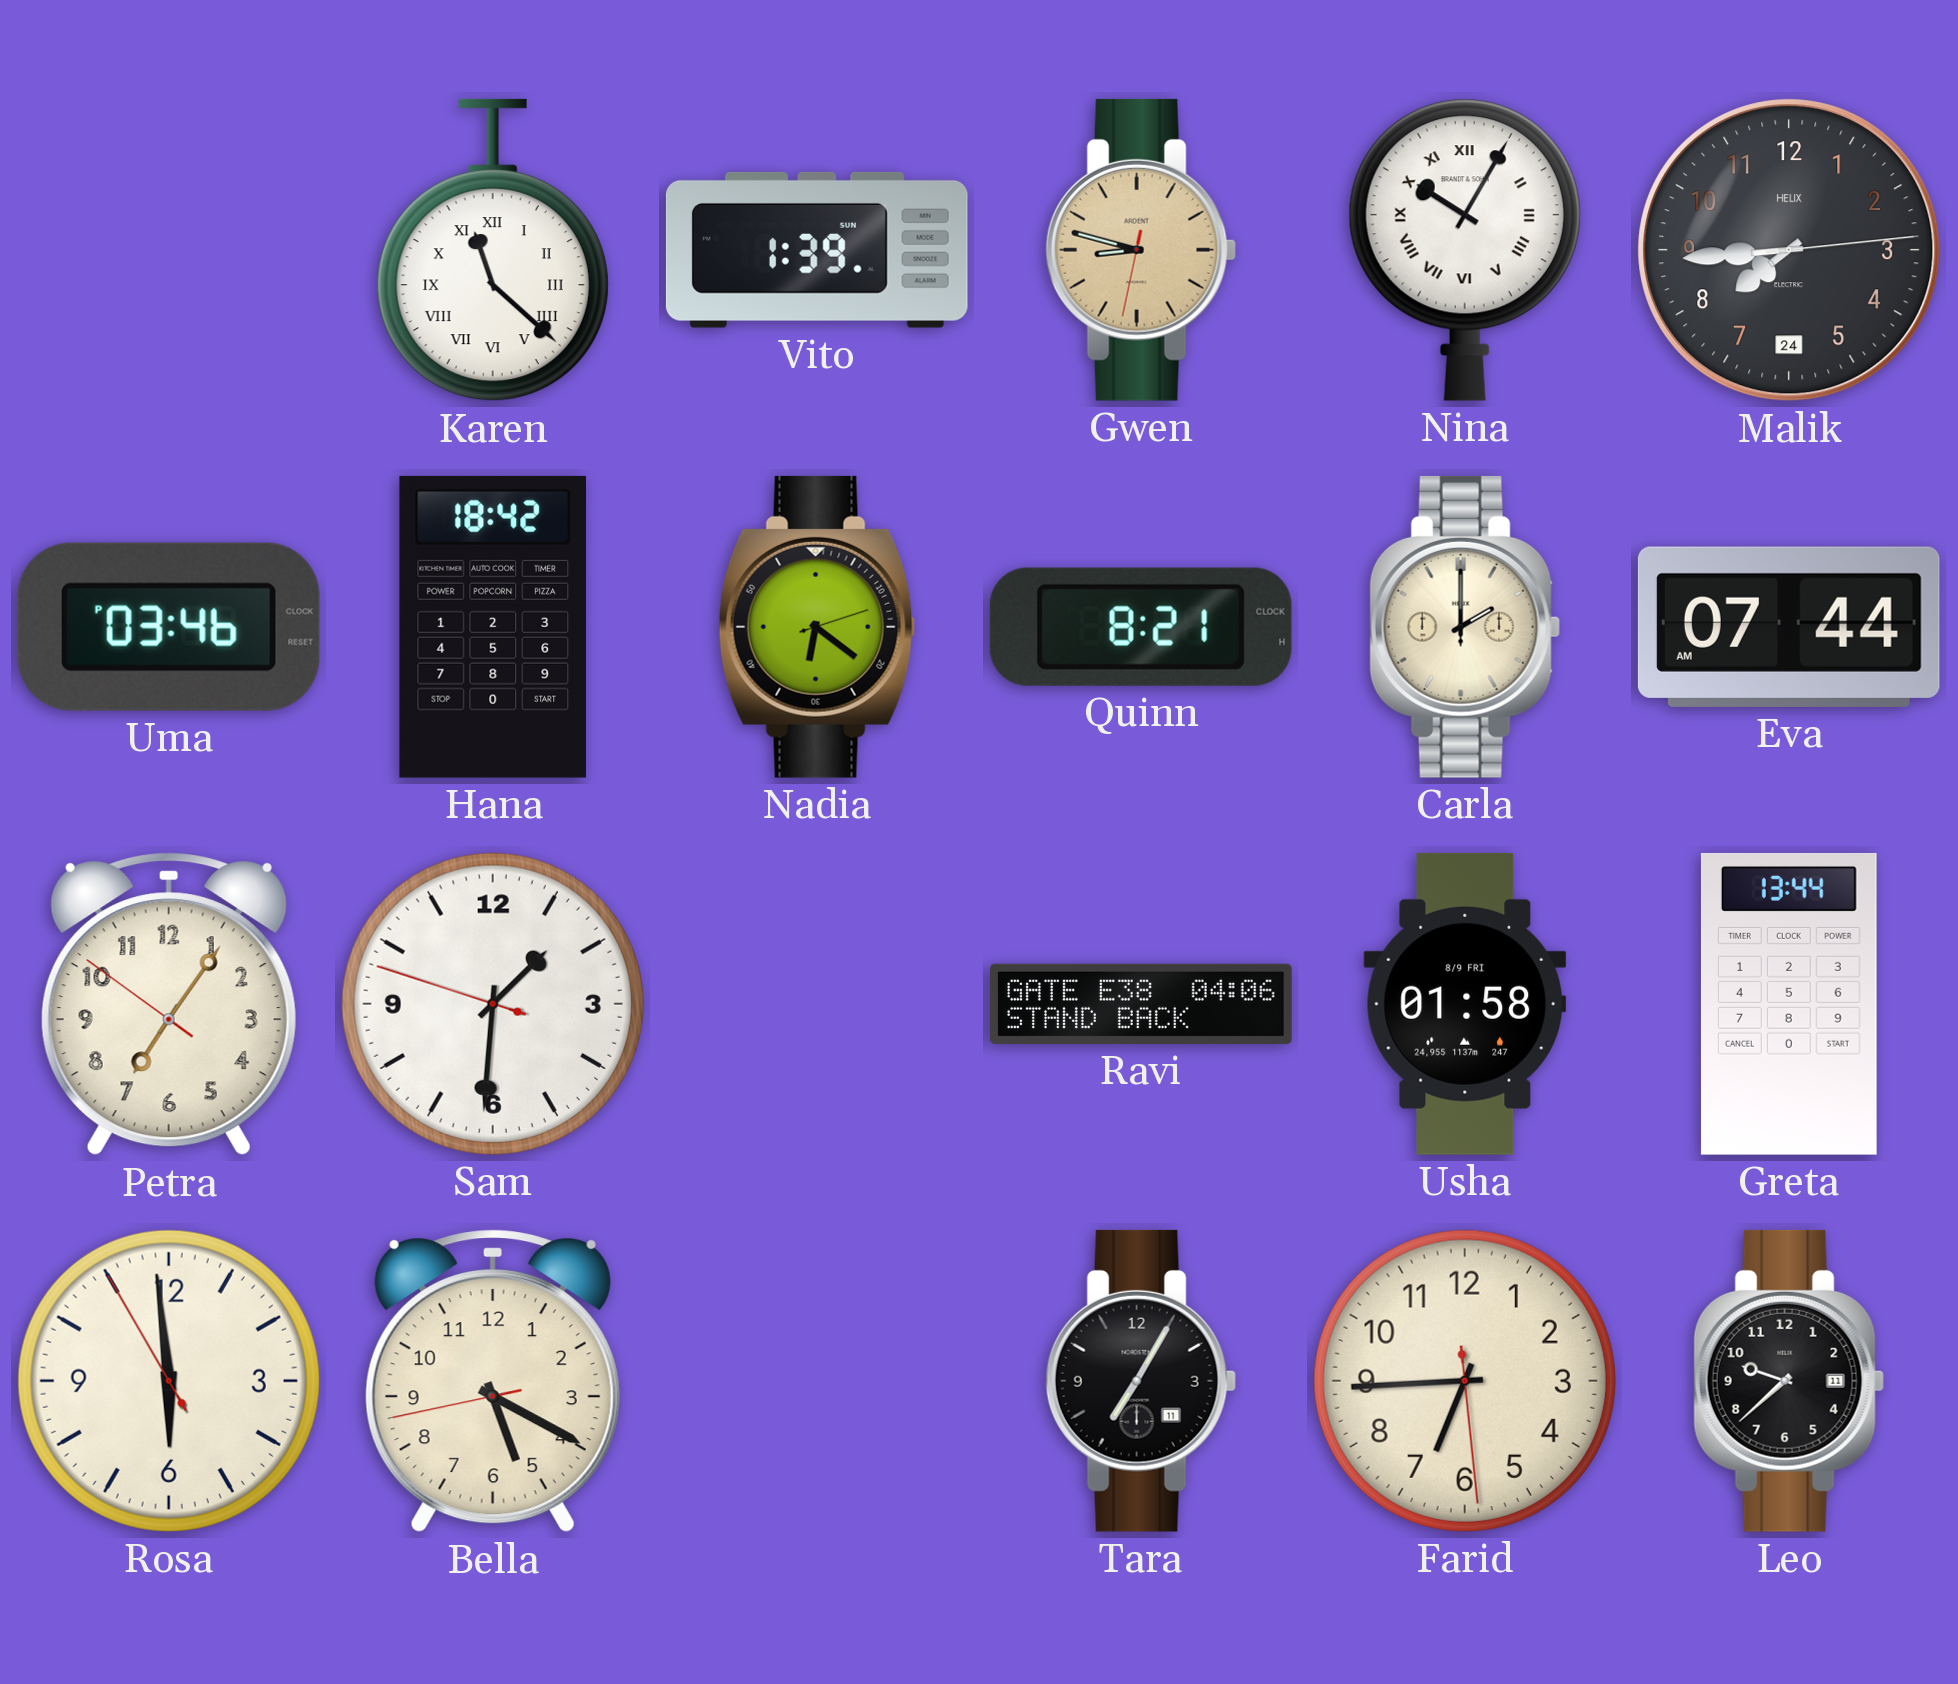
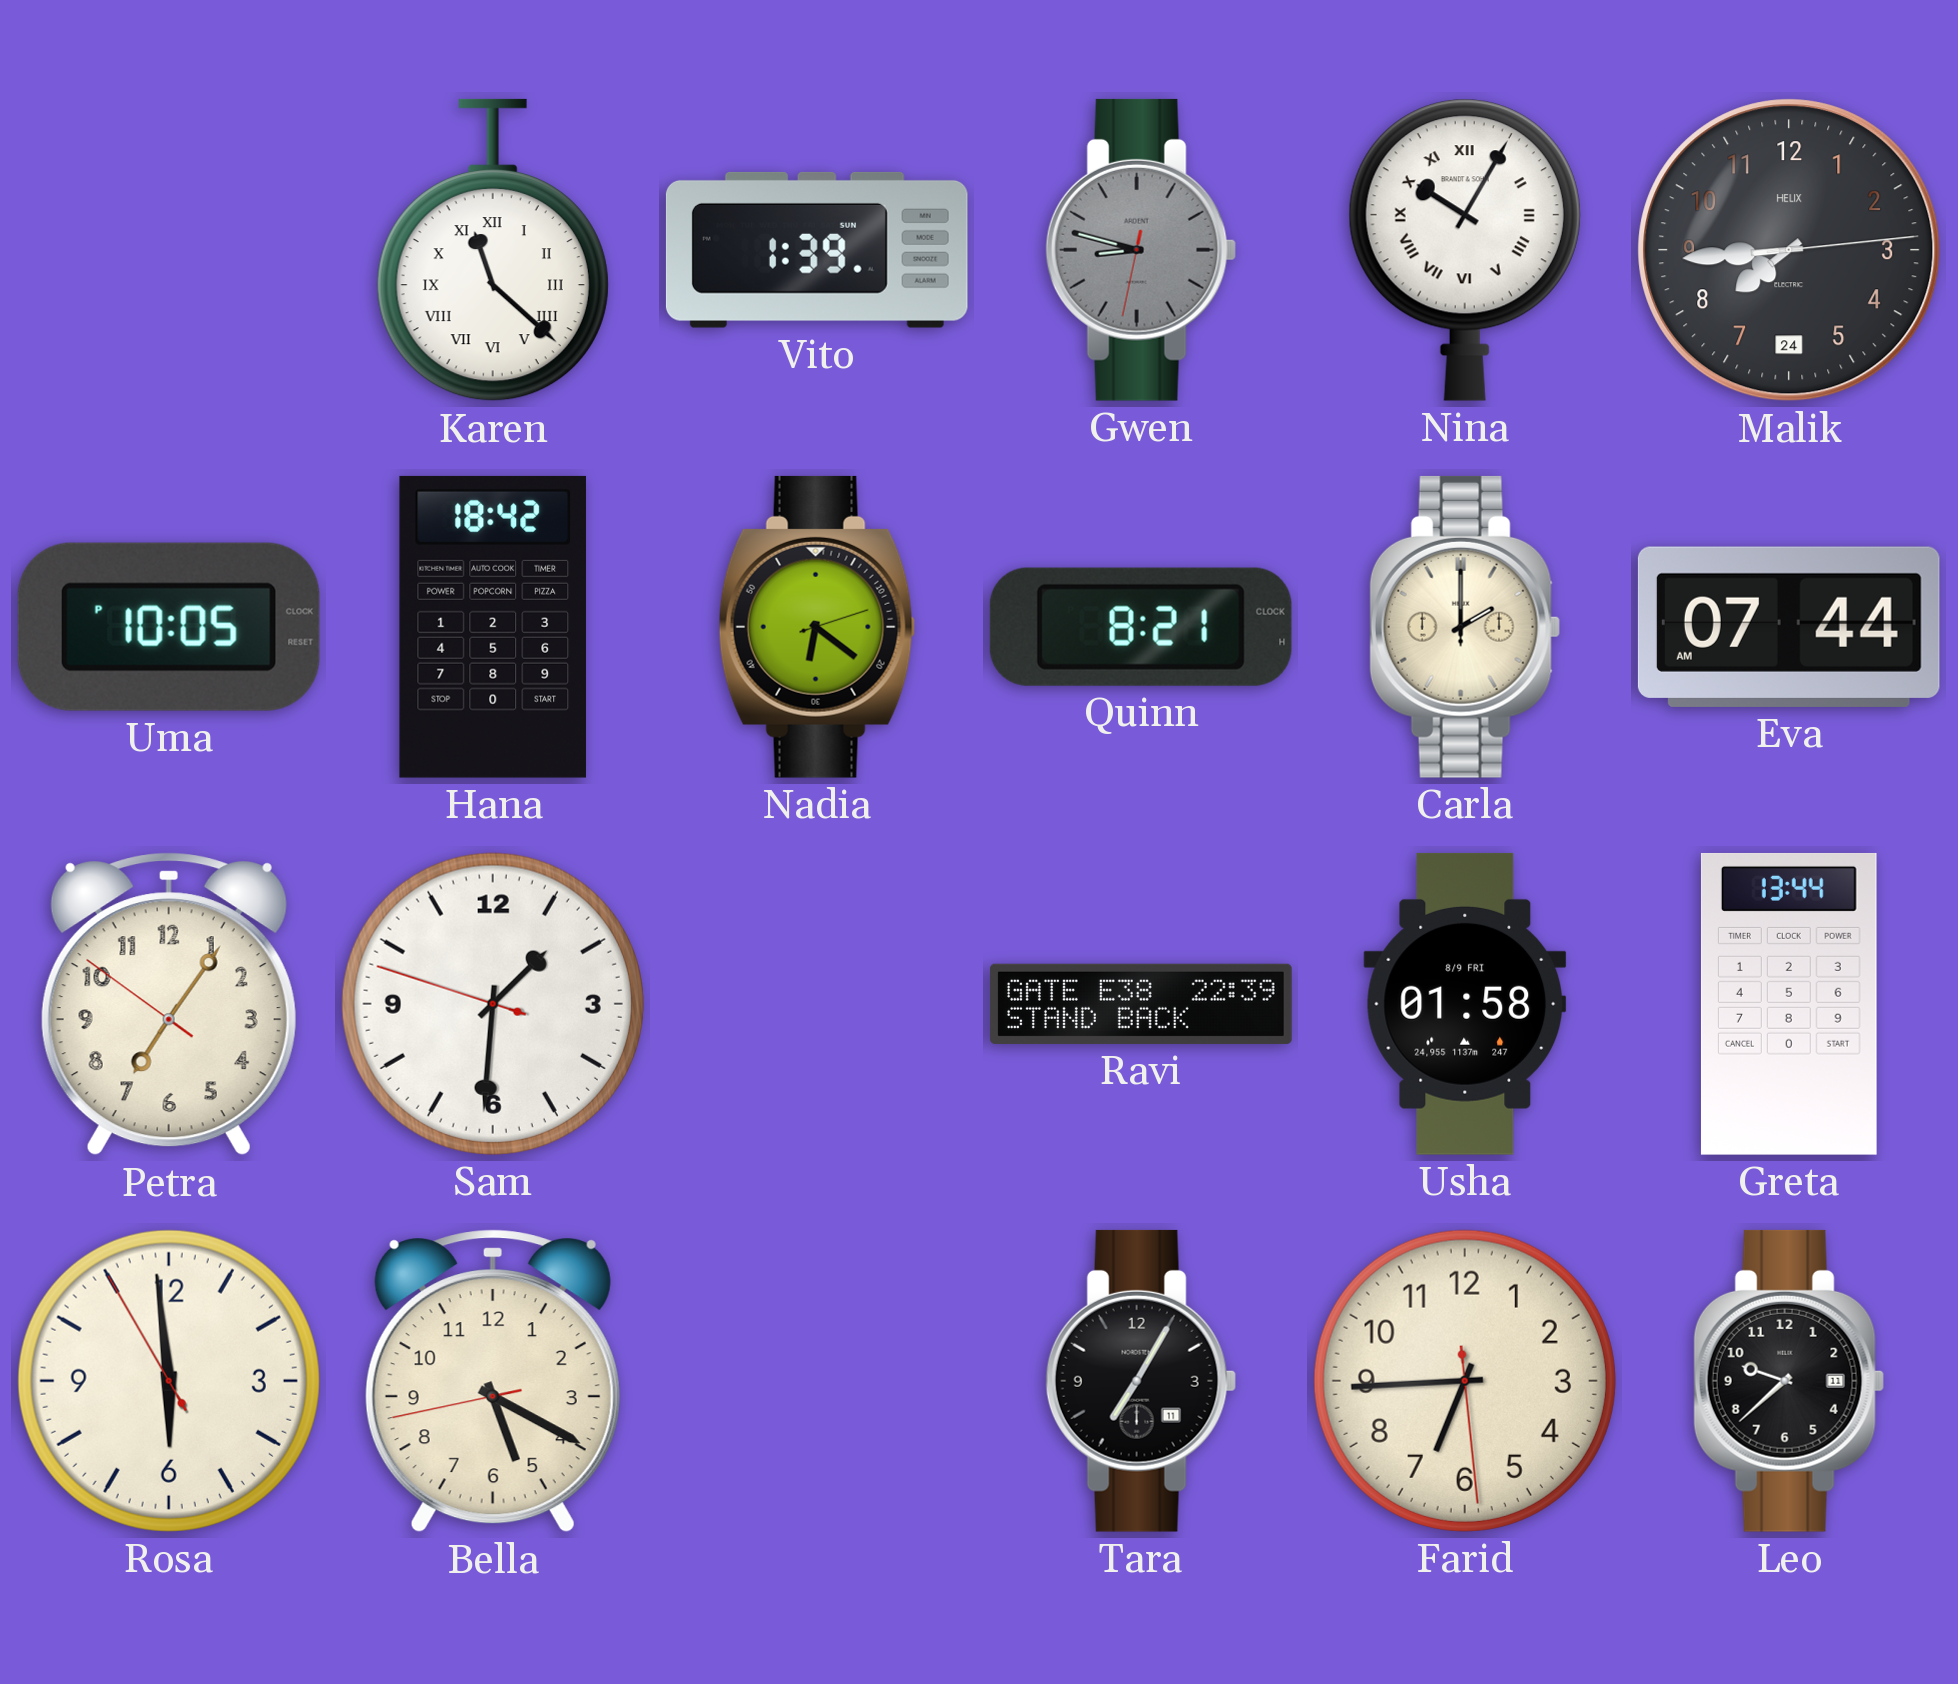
Gwen dial: champagne -> grey (1141, 250)
Uma: 03:46 -> 10:05 (169, 627)
Ravi: 04:06 -> 22:39 (1141, 1004)
